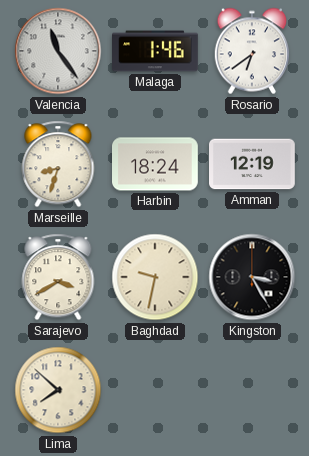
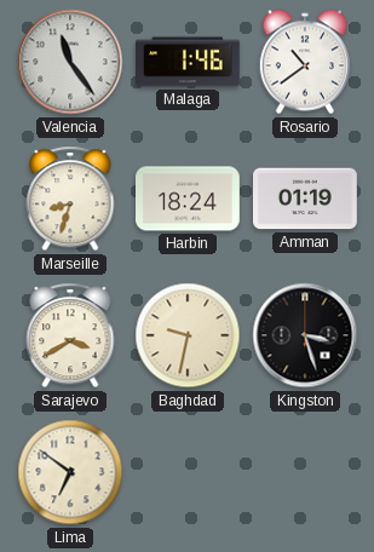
Rosario: 6:39 -> 10:39 (305, 62)
Amman: 12:19 -> 01:19 (306, 199)
Kingston: 3:25 -> 3:27 (305, 335)
Lima: 7:52 -> 6:51 (70, 472)
